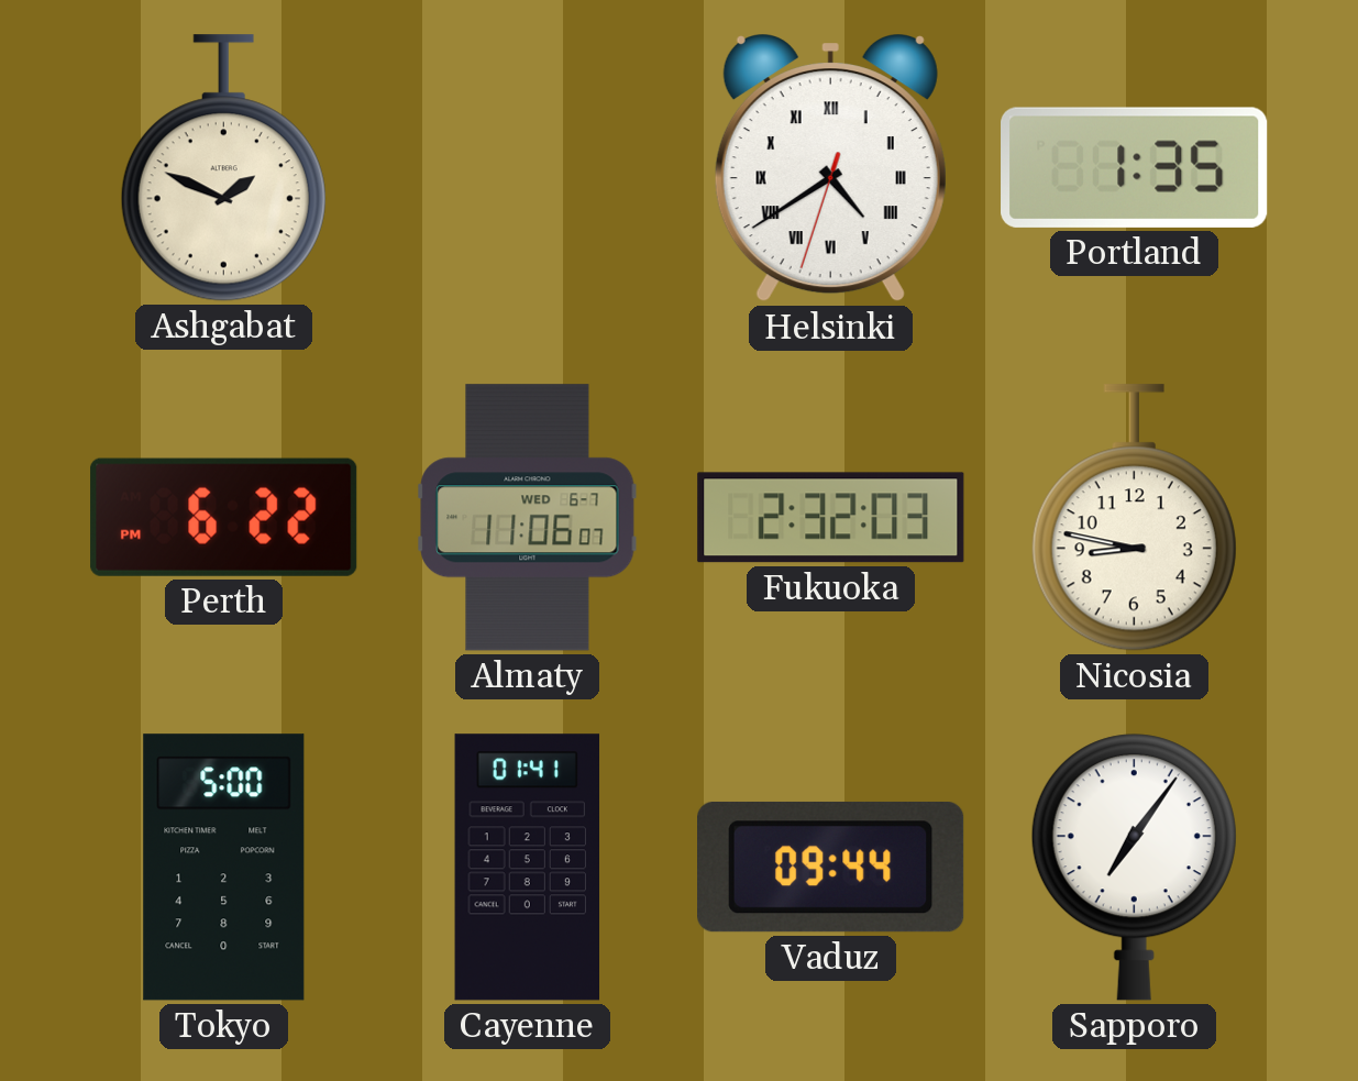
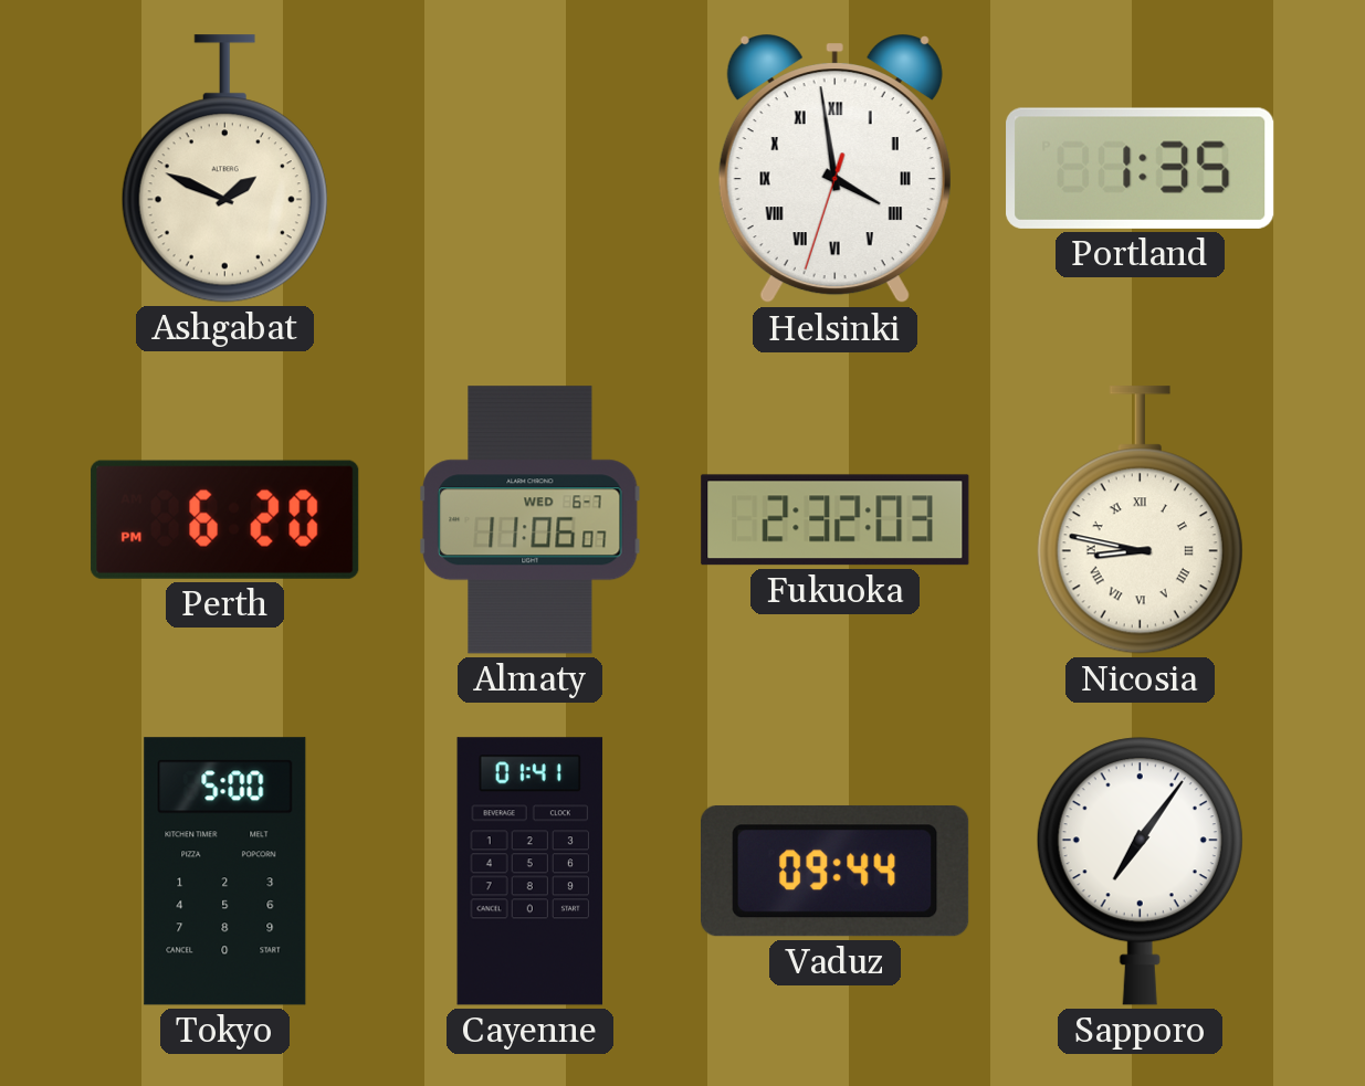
Helsinki: 4:39 -> 3:58 (834, 169)
Perth: 6:22 -> 6:20 (225, 519)
Nicosia numerals: Arabic -> Roman (1140, 520)
